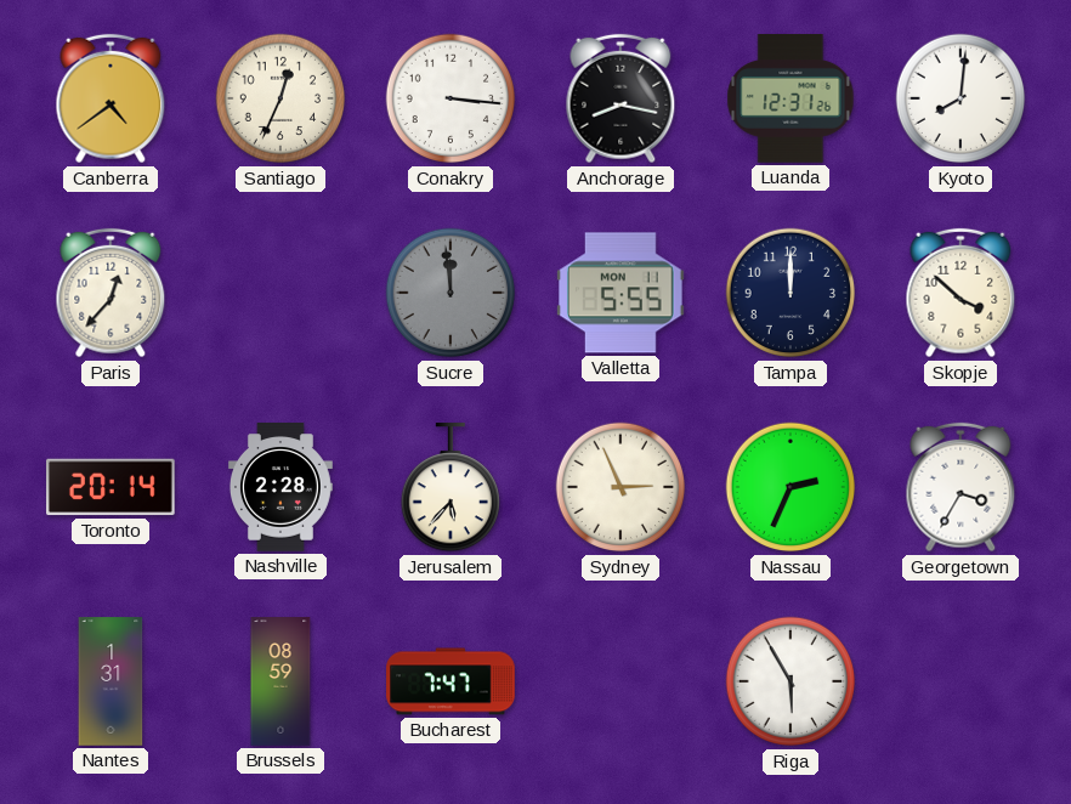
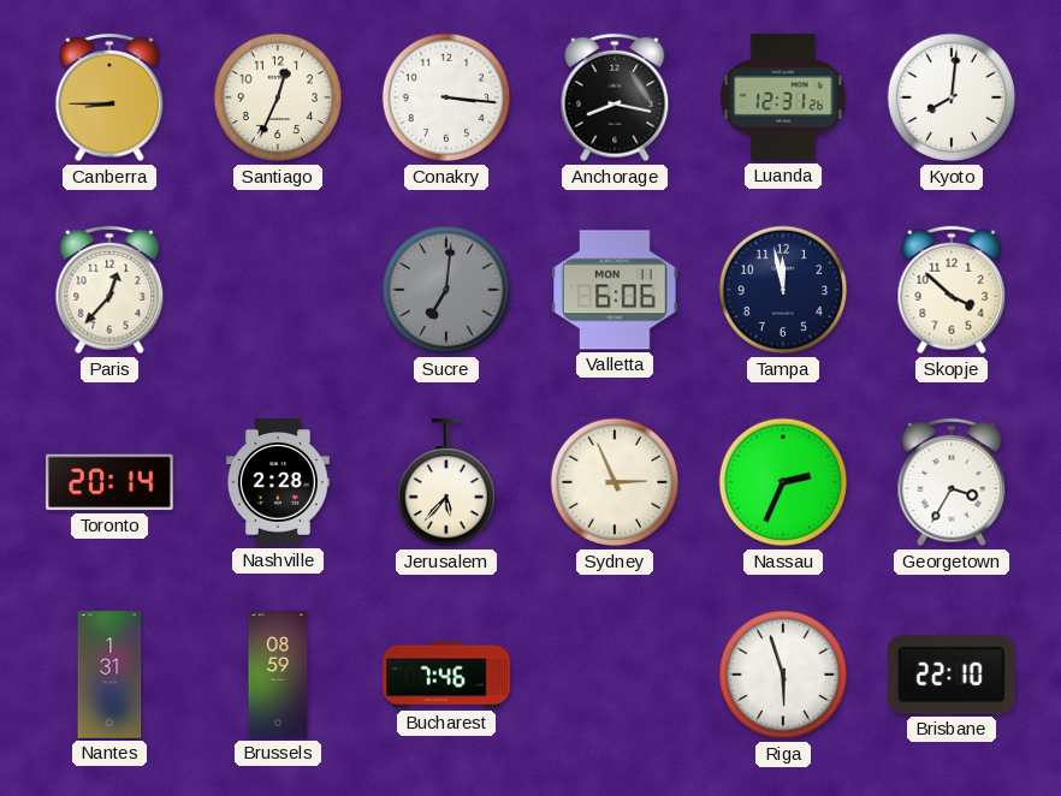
Canberra: 4:39 -> 8:45 (109, 97)
Sucre: 11:59 -> 7:01 (446, 290)
Valletta: 5:55 -> 6:06 (616, 290)
Tampa: 12:00 -> 11:58 (783, 290)
Bucharest: 7:47 -> 7:46 (446, 675)
Riga: 5:55 -> 5:57 (783, 675)
Brisbane: none -> 22:10 (952, 675)
